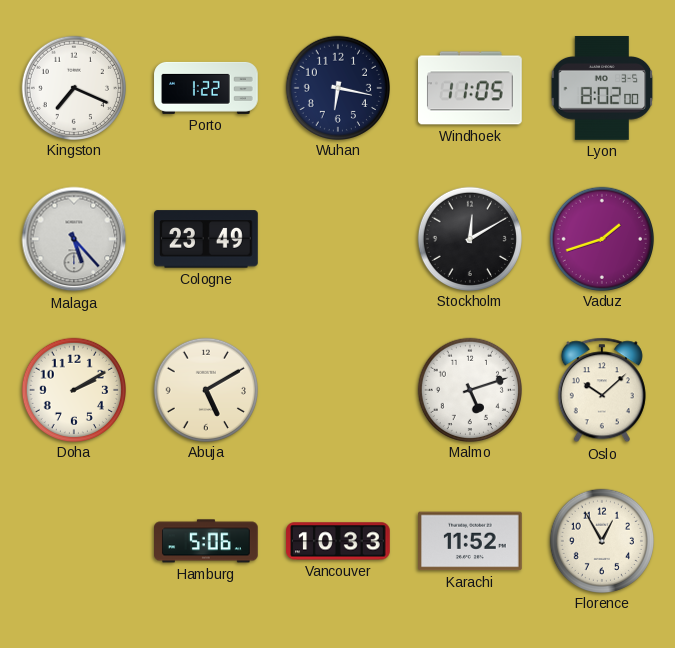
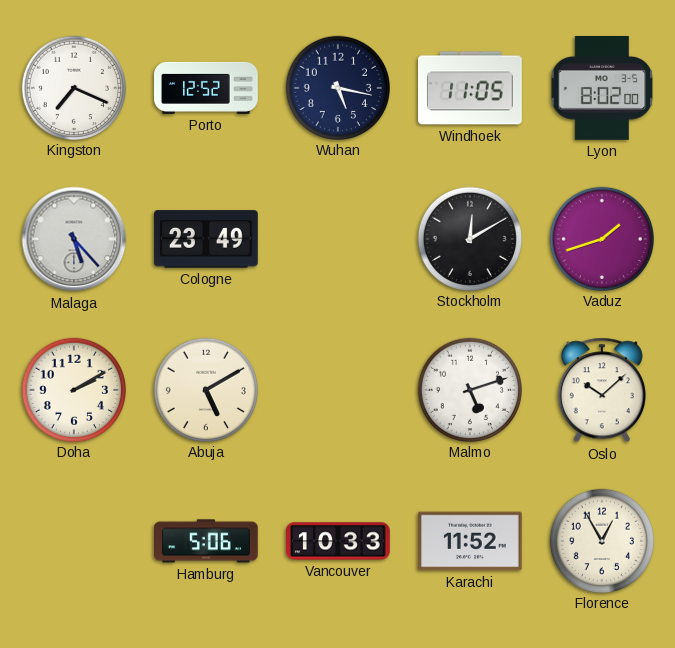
Porto: 1:22 -> 12:52 (206, 88)
Wuhan: 6:17 -> 5:17 (337, 87)
